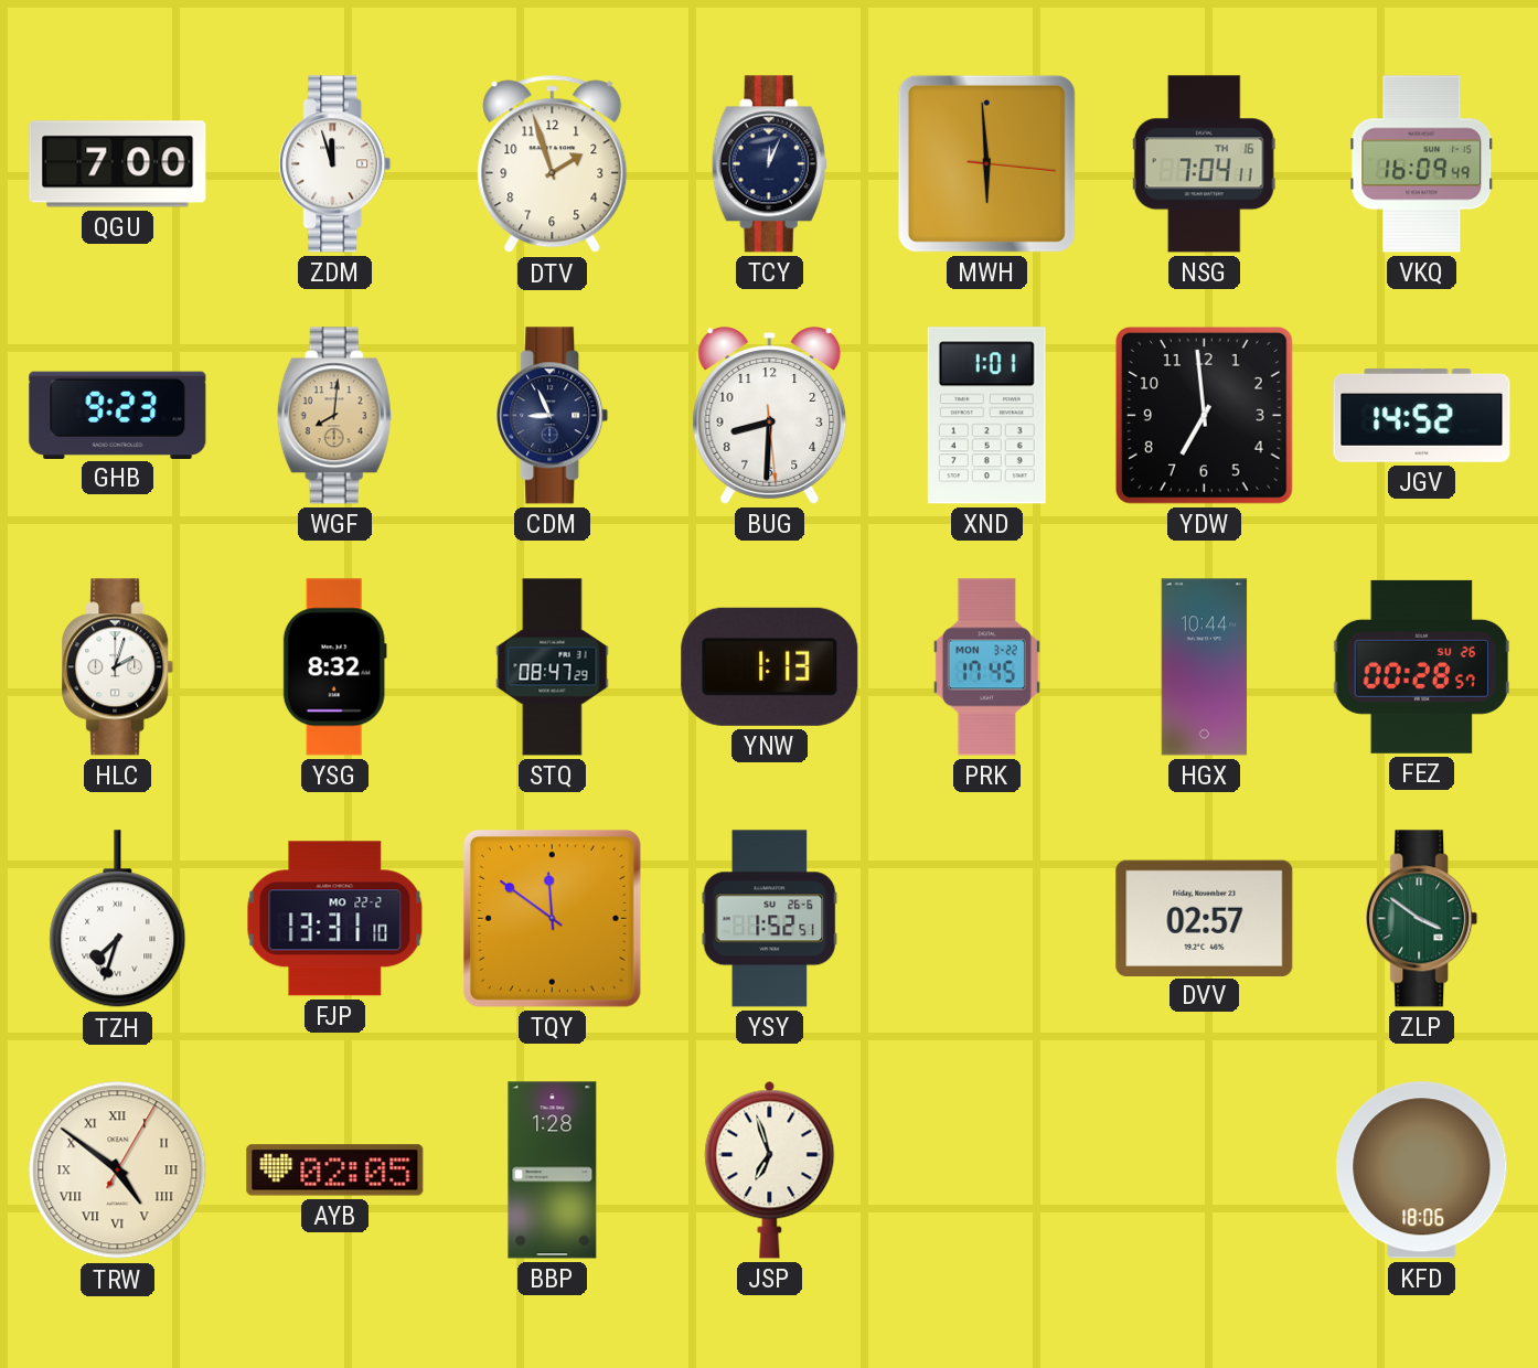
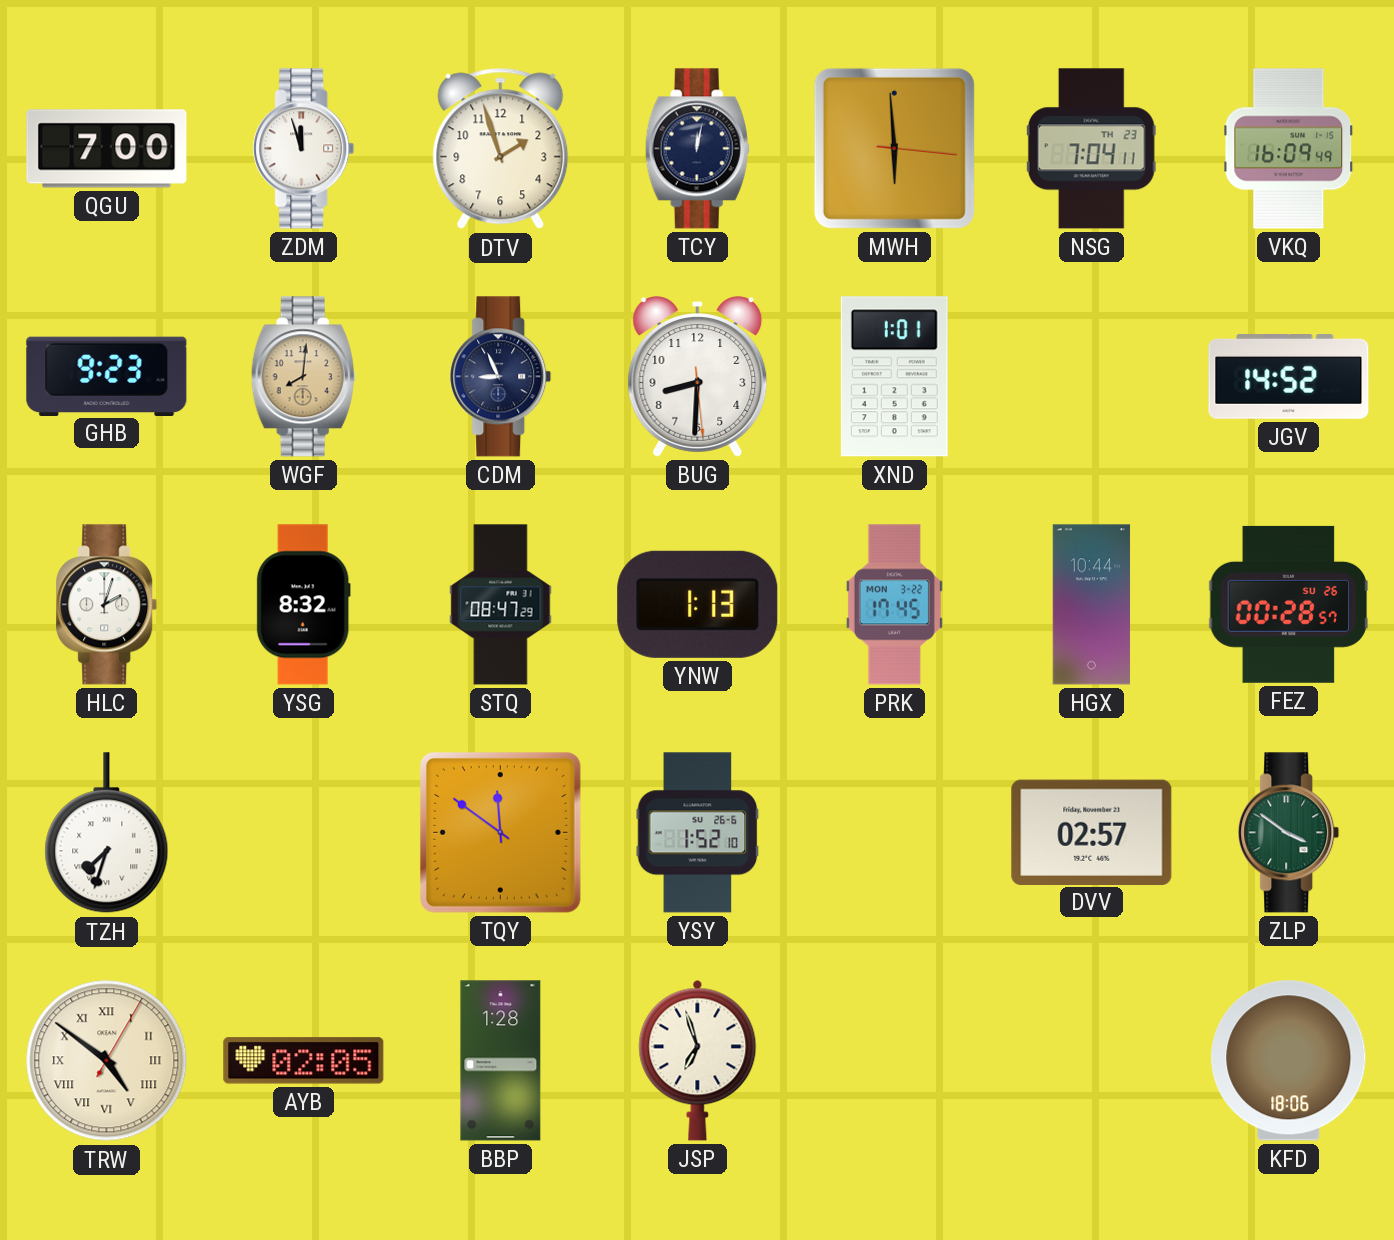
TCY: 12:04 -> 12:02 (697, 149)
NSG date: TH 16 -> TH 23 (1091, 149)
YDW: 6:59 -> none (1204, 415)
FJP: 13:31 -> none (335, 919)
YSY: 1:52:51 -> 1:52:10 (698, 833)
